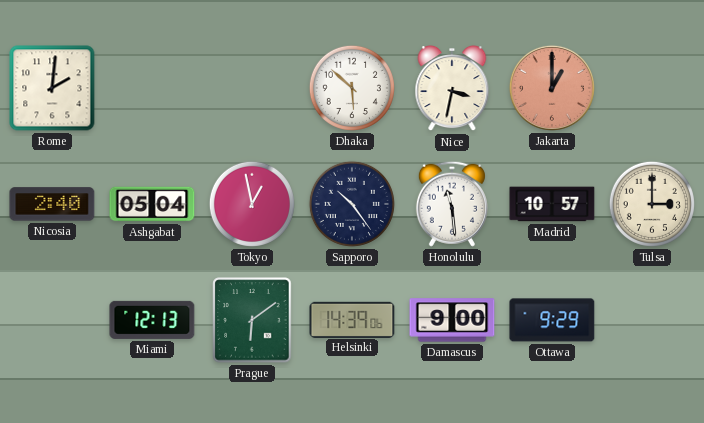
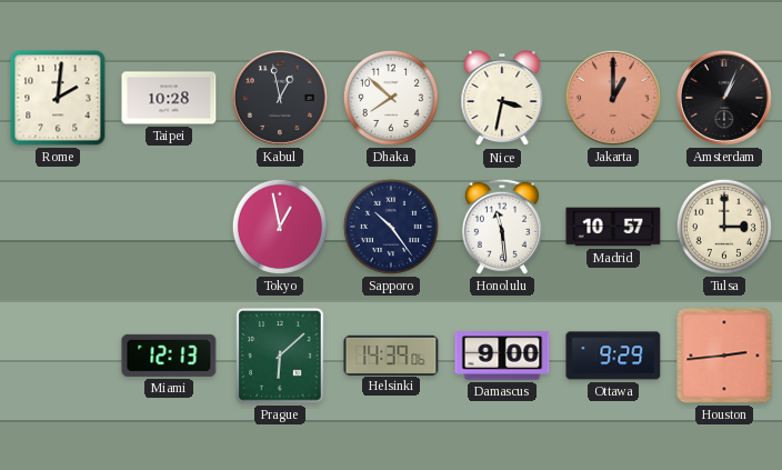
Taipei: none -> 10:28 (169, 98)
Kabul: none -> 12:58 (280, 98)
Dhaka: 5:52 -> 7:52 (391, 98)
Amsterdam: none -> 1:04 (724, 98)
Nicosia: 2:40 -> none (52, 204)
Ashgabat: 05:04 -> none (152, 204)
Prague: 6:09 -> 6:08 (280, 356)
Houston: none -> 2:44 (724, 356)
